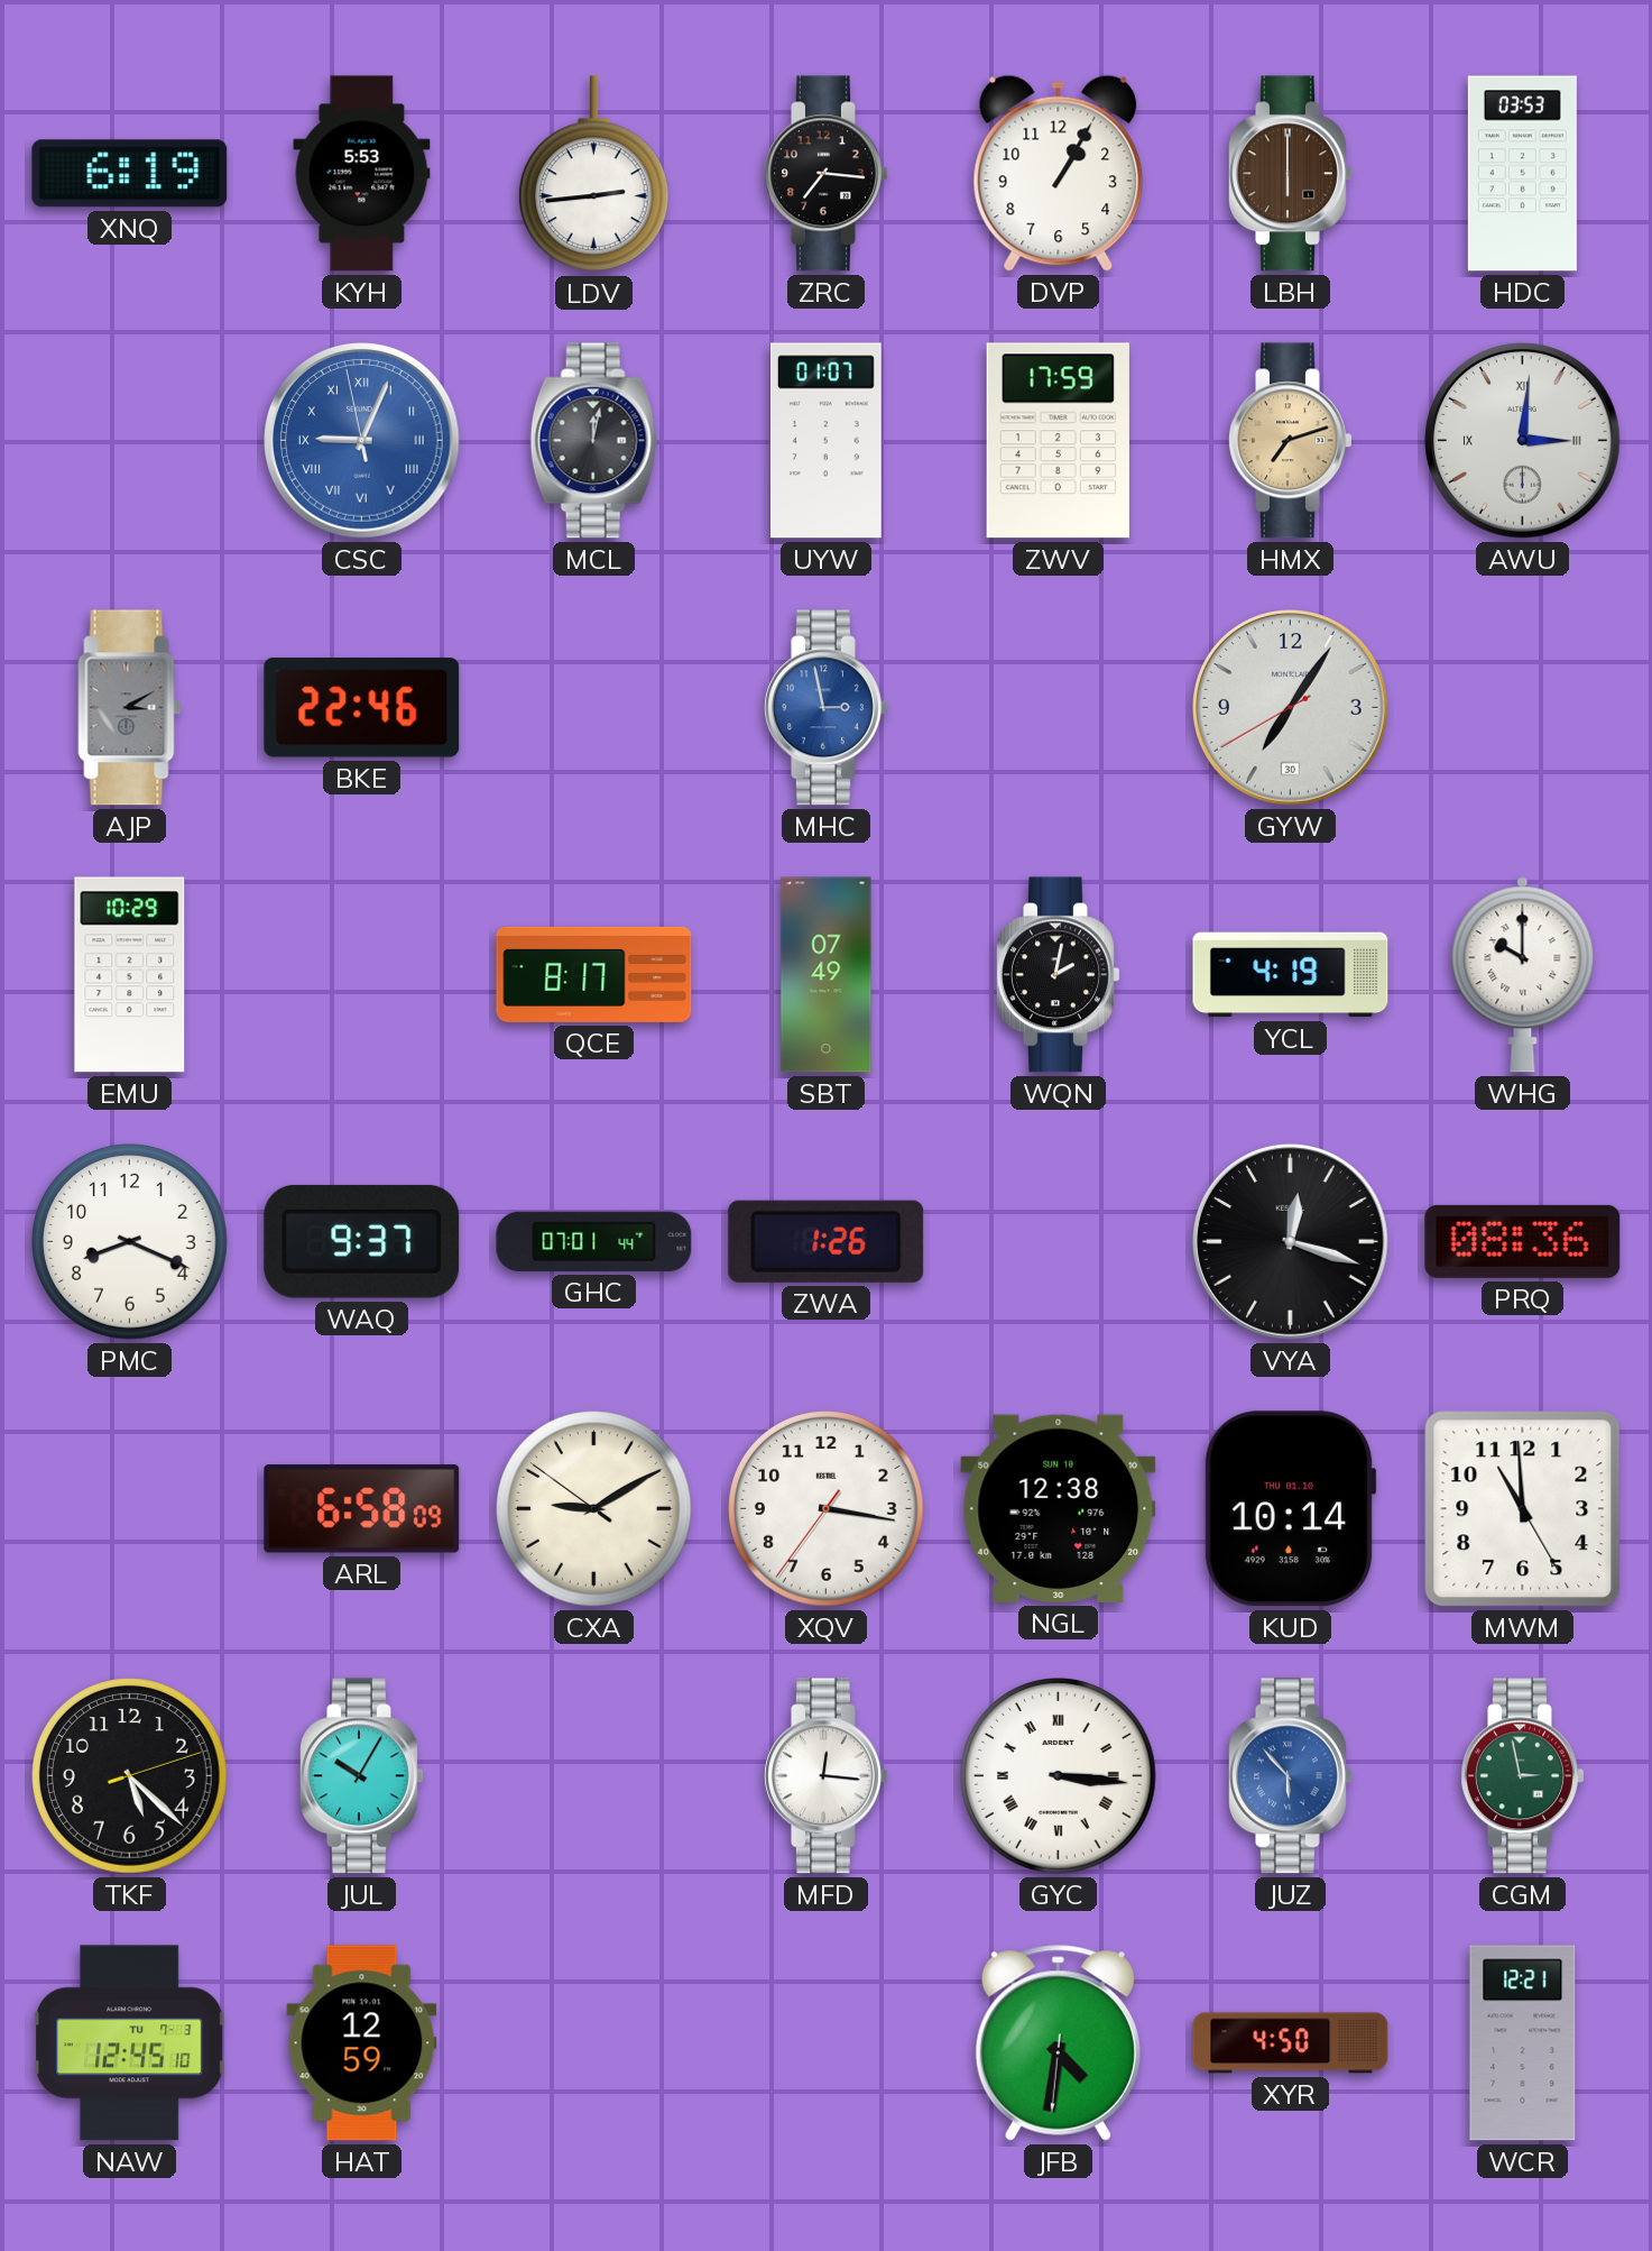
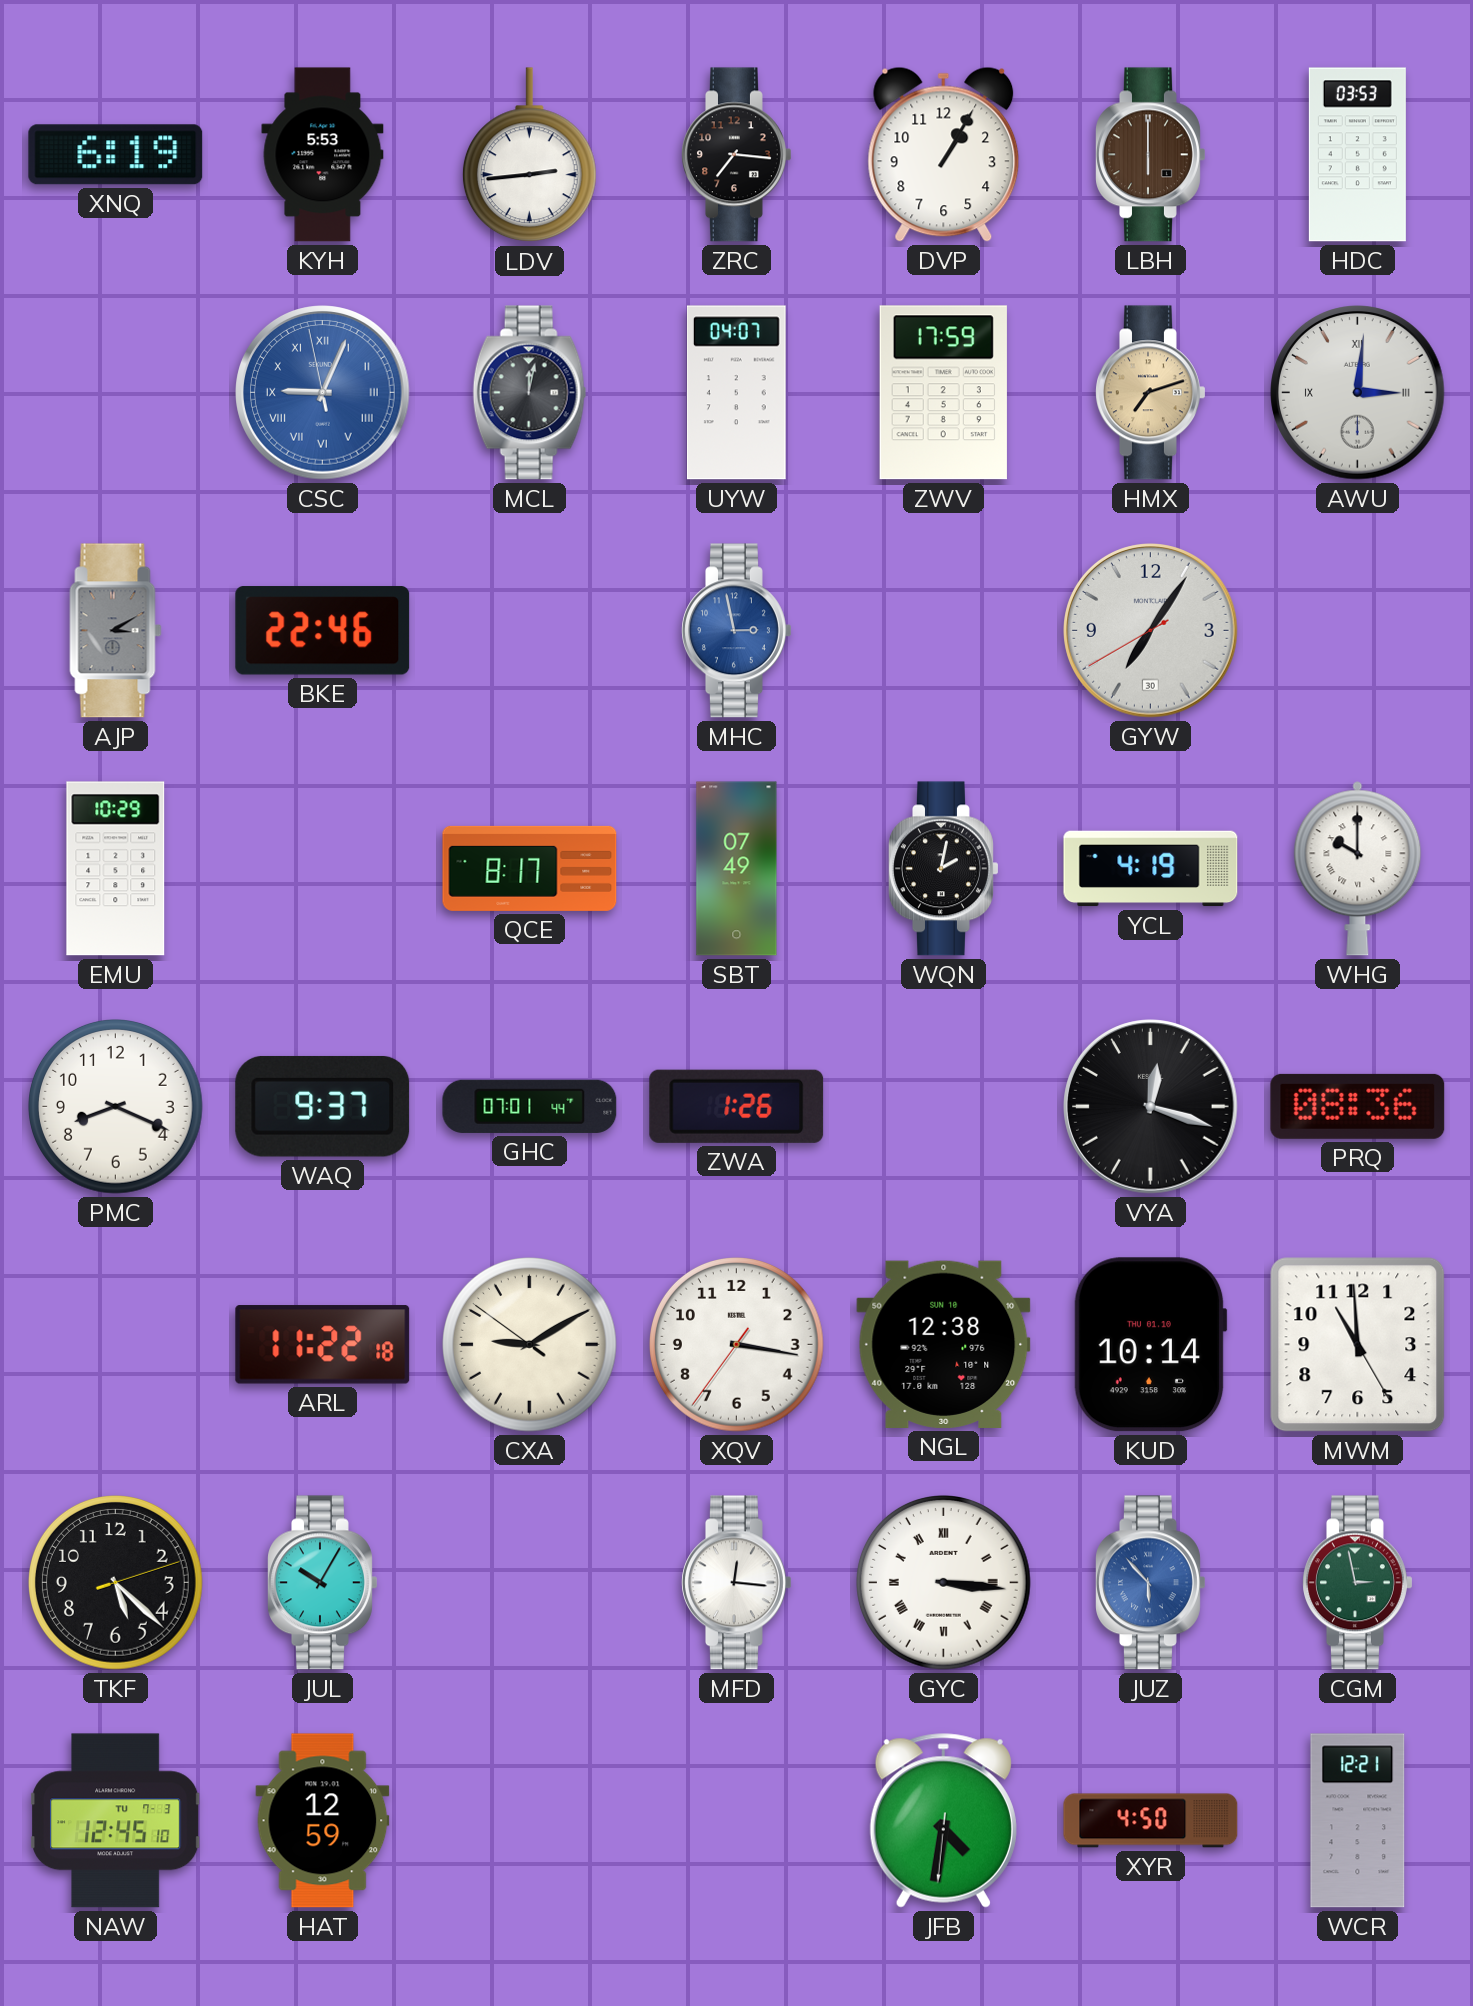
UYW: 01:07 -> 04:07 (736, 393)
ARL: 6:58 -> 11:22 (323, 1345)
